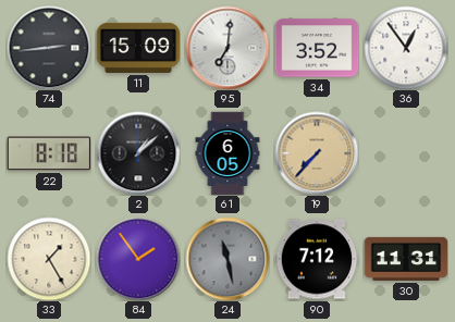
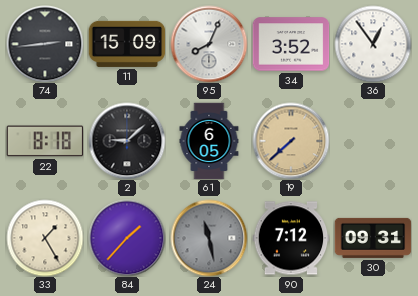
95: 7:01 -> 8:04 (209, 44)
2: 1:08 -> 9:08 (127, 141)
19: 7:37 -> 7:38 (291, 141)
84: 1:54 -> 1:37 (127, 238)
30: 11:31 -> 09:31 (373, 238)
